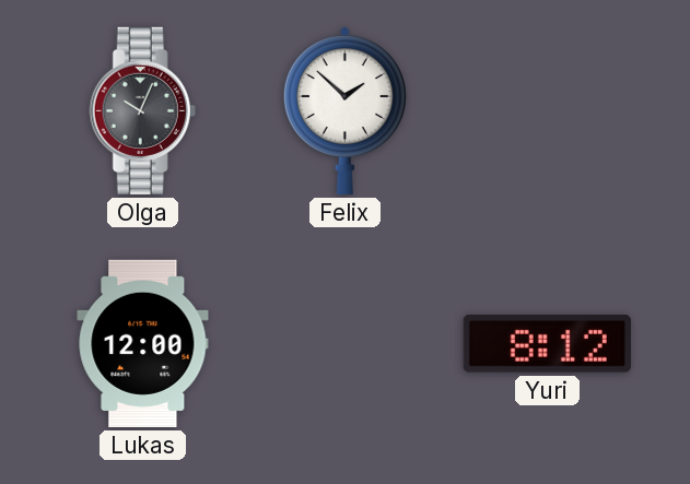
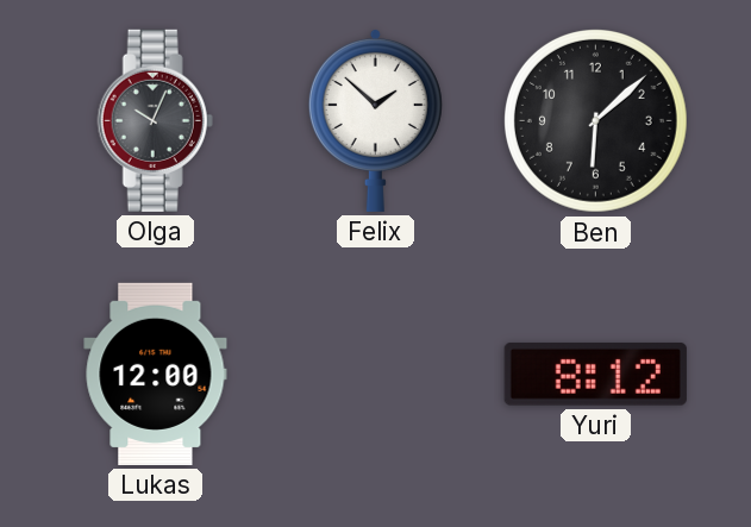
Ben: none -> 6:08 (595, 120)
